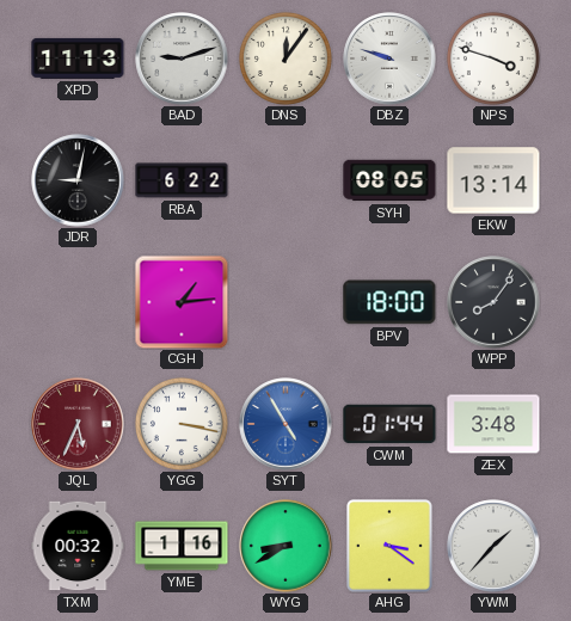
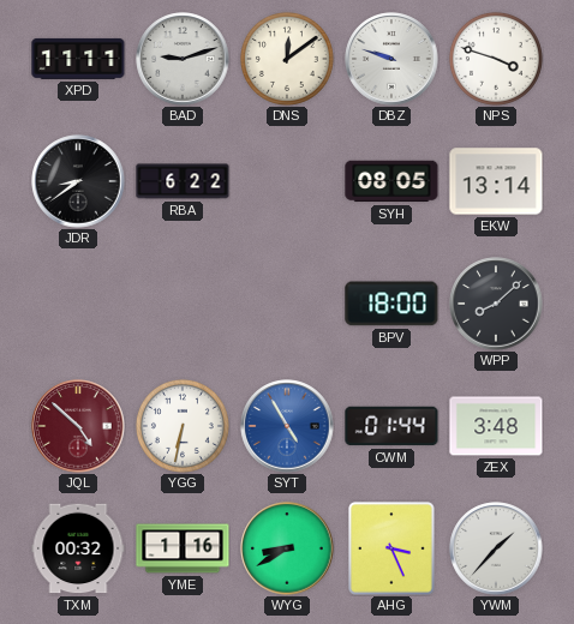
XPD: 11:13 -> 11:11 (78, 59)
DNS: 12:06 -> 12:09 (287, 59)
JDR: 9:02 -> 8:39 (78, 181)
CGH: 1:14 -> none (182, 302)
WPP: 8:06 -> 8:08 (496, 304)
JQL: 5:34 -> 4:52 (78, 426)
YGG: 3:17 -> 6:32 (183, 426)
AHG: 3:21 -> 3:26 (393, 550)
